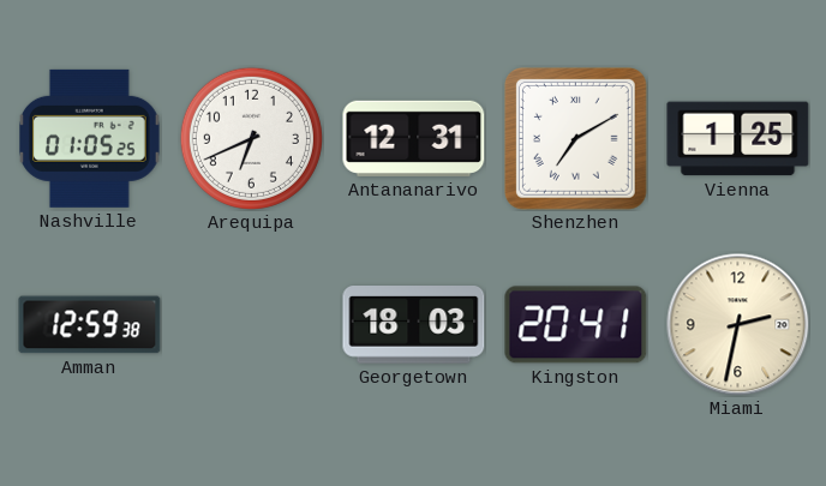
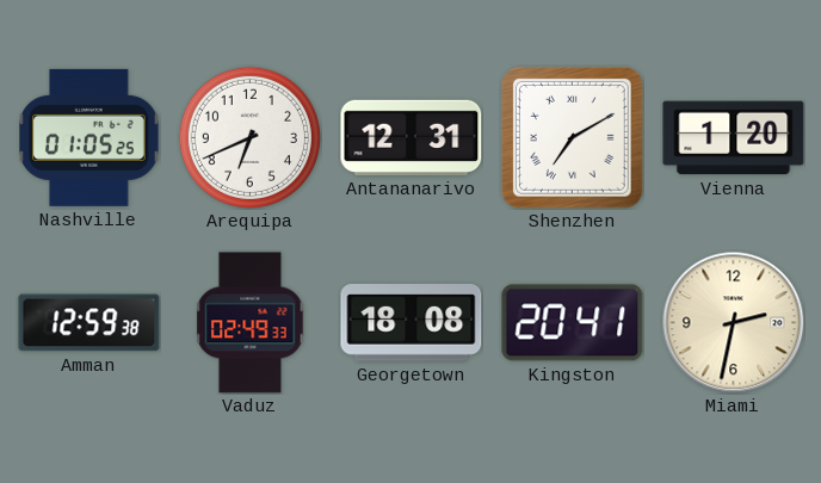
Vienna: 1:25 -> 1:20 (734, 138)
Vaduz: none -> 02:49 (251, 323)
Georgetown: 18:03 -> 18:08 (412, 323)
